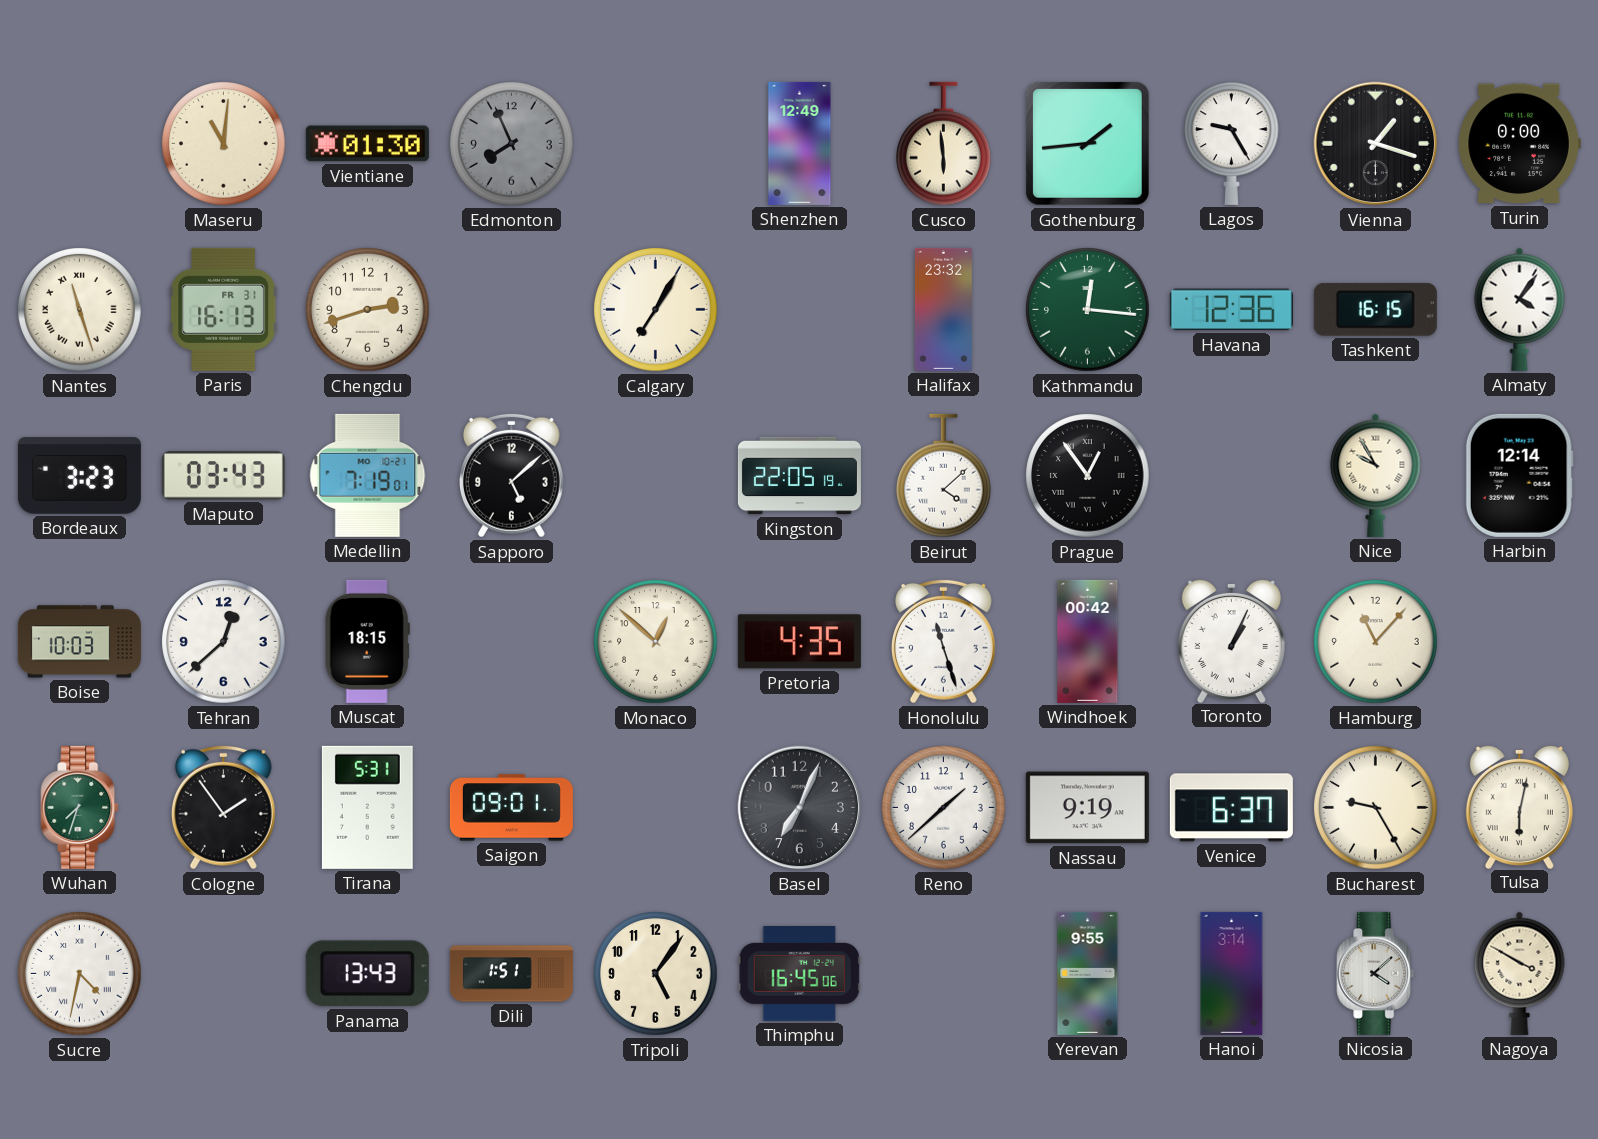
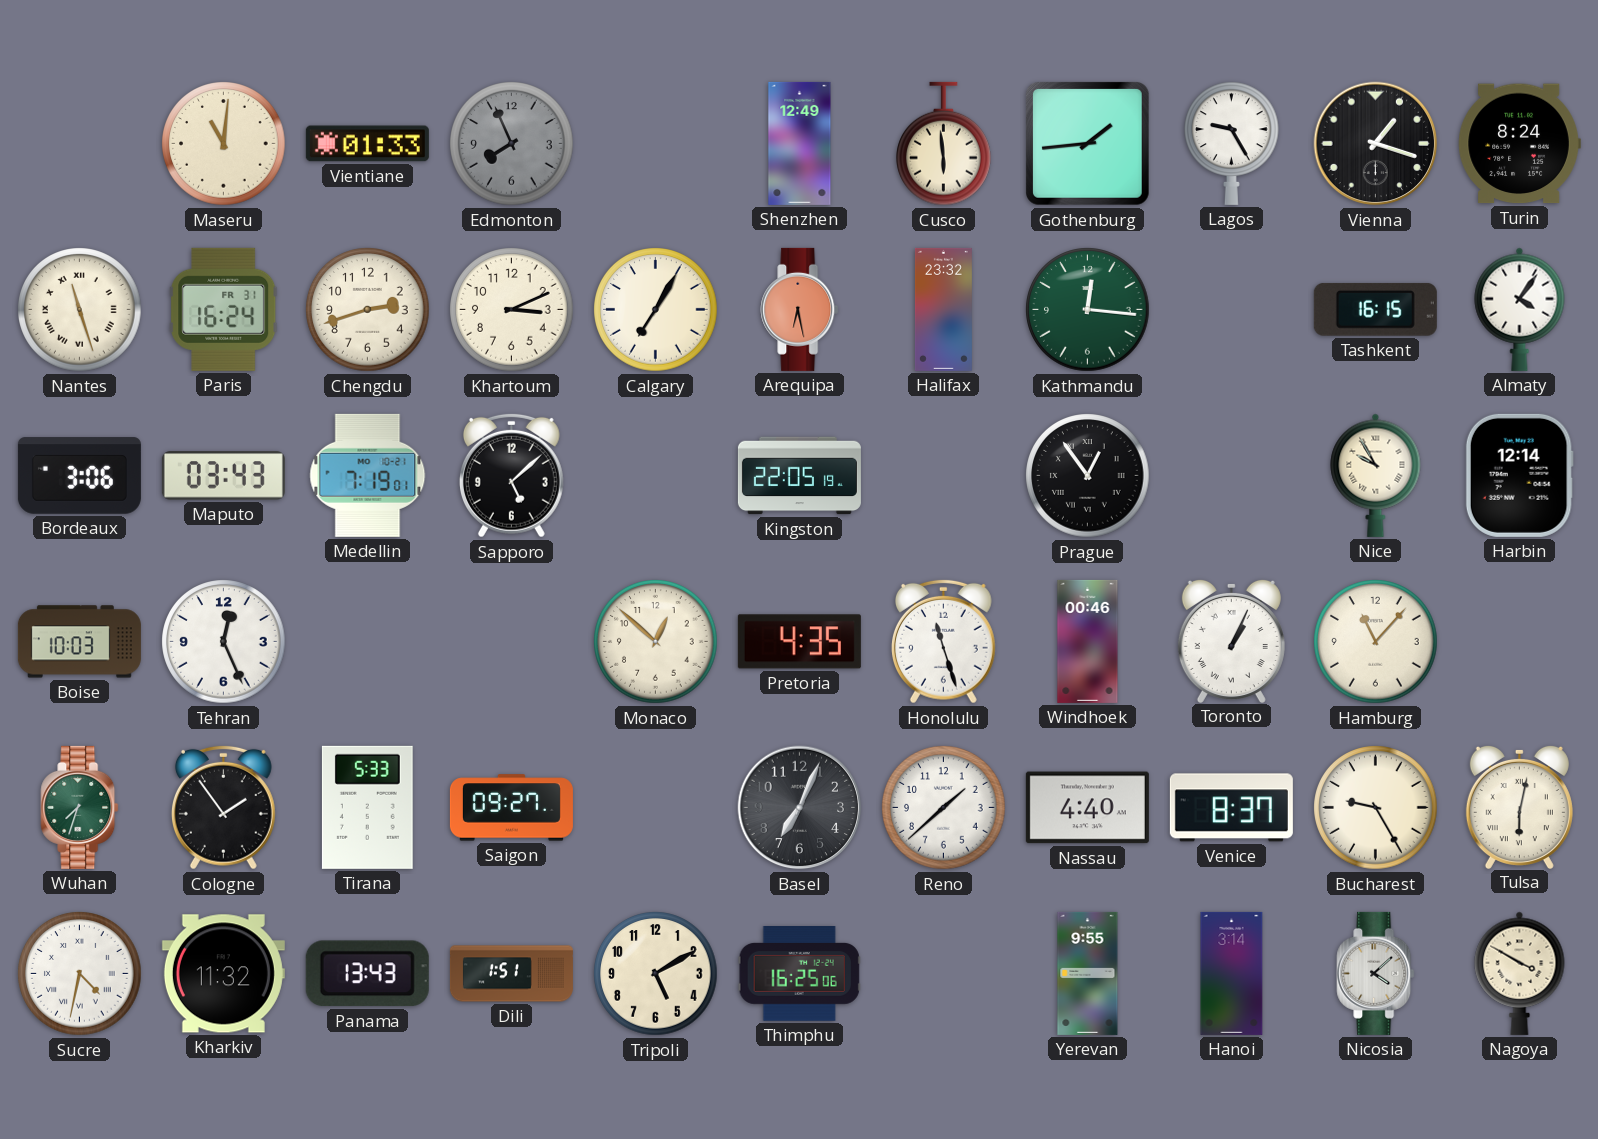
Vientiane: 01:30 -> 01:33 (367, 144)
Turin: 0:00 -> 8:24 (1519, 144)
Paris: 16:13 -> 16:24 (224, 309)
Khartoum: none -> 3:11 (512, 310)
Arequipa: none -> 6:28 (800, 309)
Havana: 12:36 -> none (1231, 310)
Bordeaux: 3:23 -> 3:06 (79, 476)
Beirut: 4:08 -> none (944, 476)
Tehran: 12:38 -> 12:26 (224, 642)
Muscat: 18:15 -> none (367, 641)
Windhoek: 00:42 -> 00:46 (1088, 641)
Tirana: 5:31 -> 5:33 (367, 807)
Saigon: 09:01 -> 09:27 (511, 808)
Nassau: 9:19 -> 4:40 (1087, 808)
Venice: 6:37 -> 8:37 (1231, 808)
Kharkiv: none -> 11:32 (223, 974)
Tripoli: 5:06 -> 5:10 (656, 974)
Thimphu: 16:45 -> 16:25 (799, 974)
